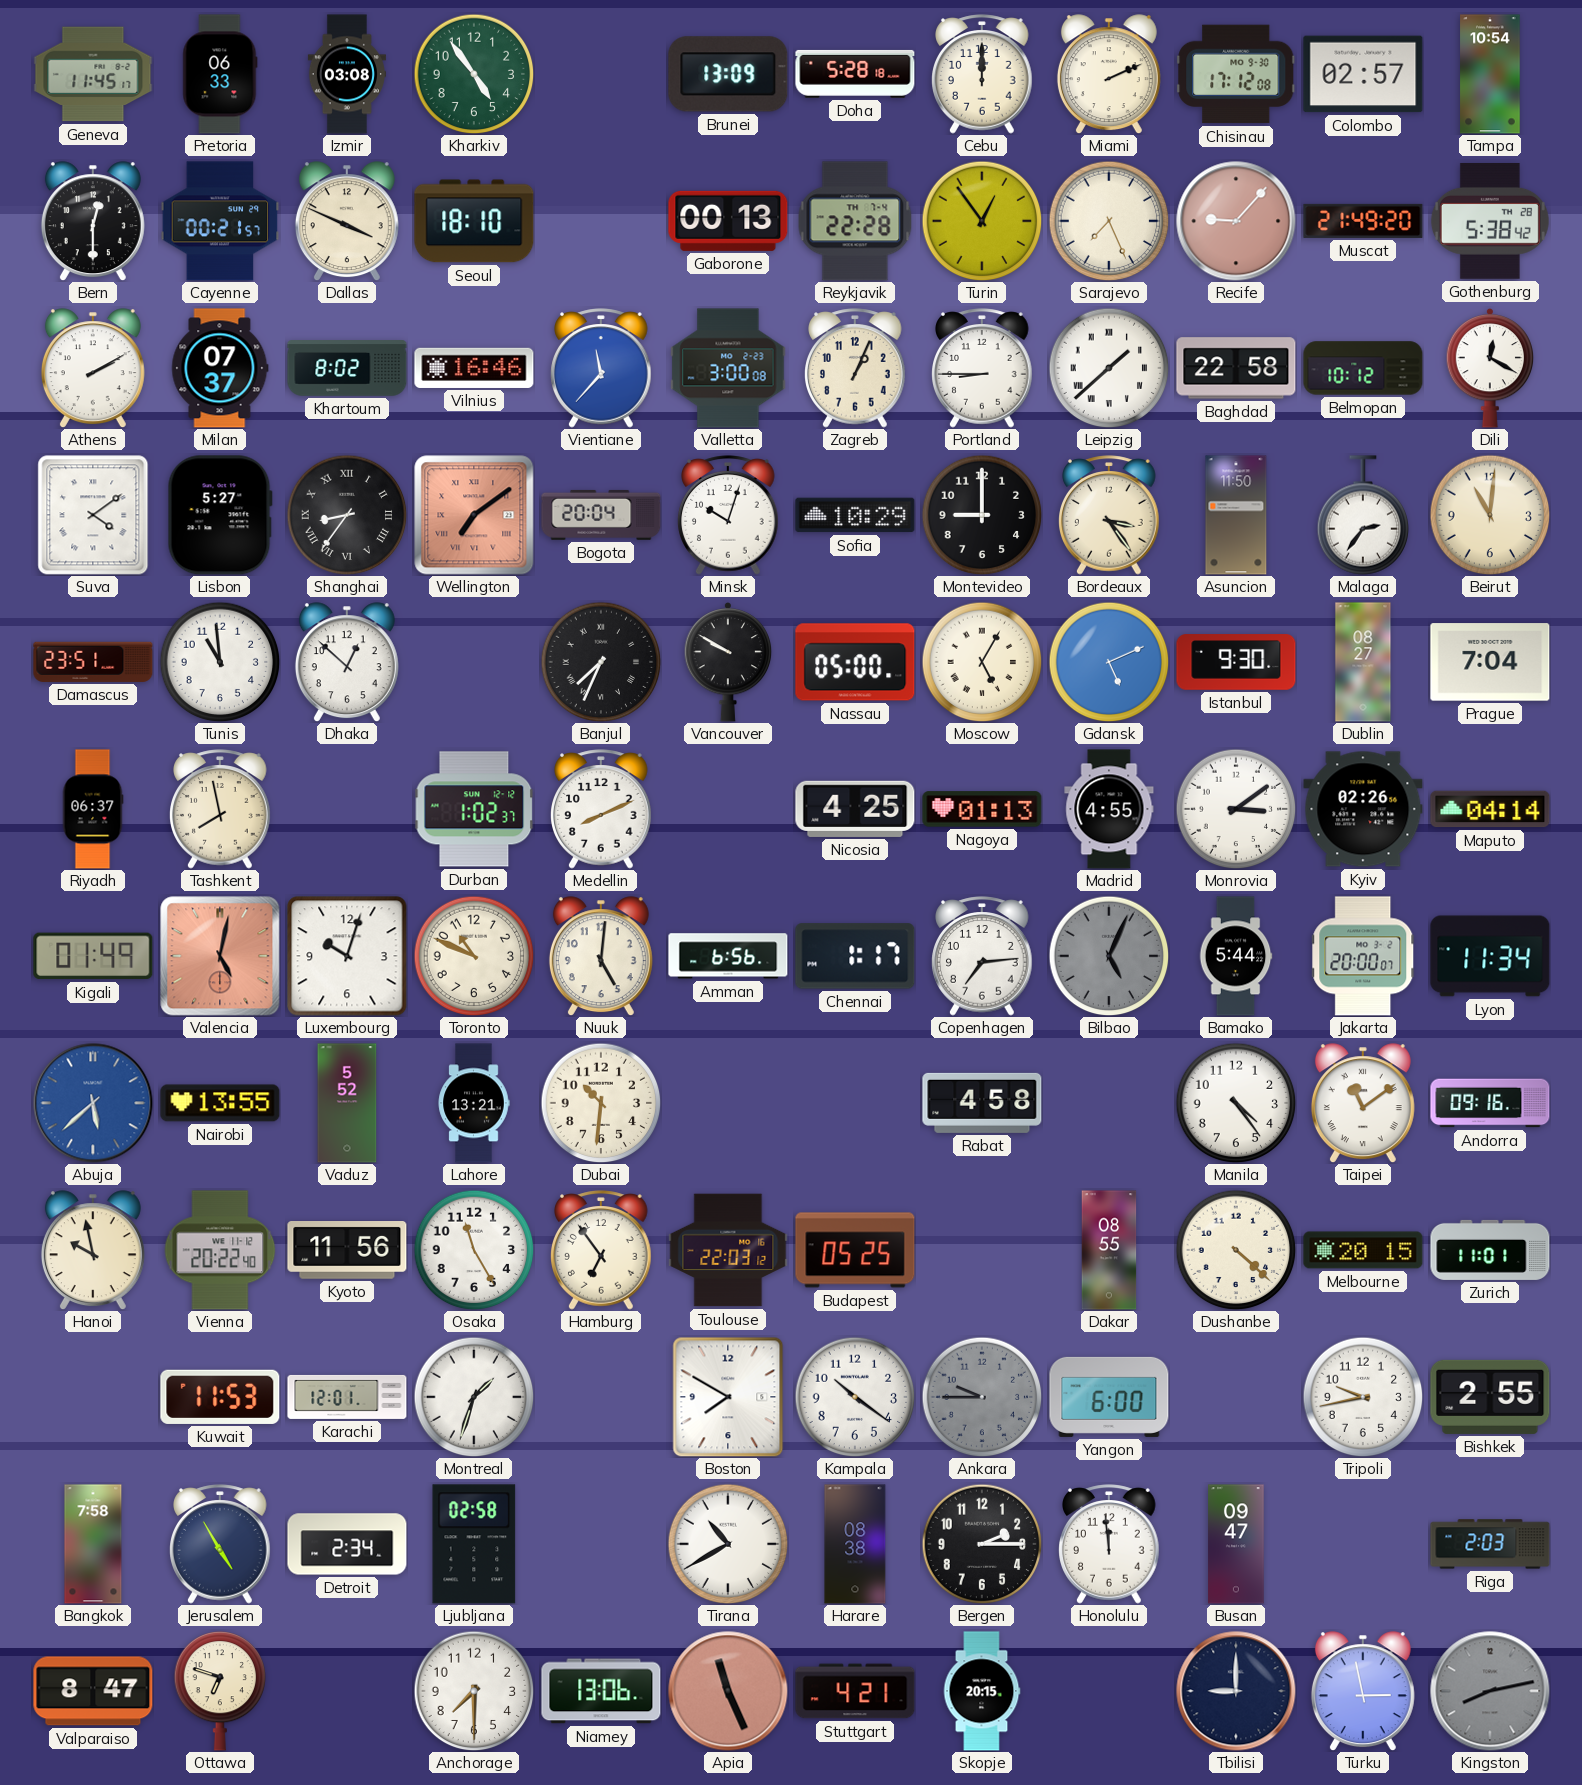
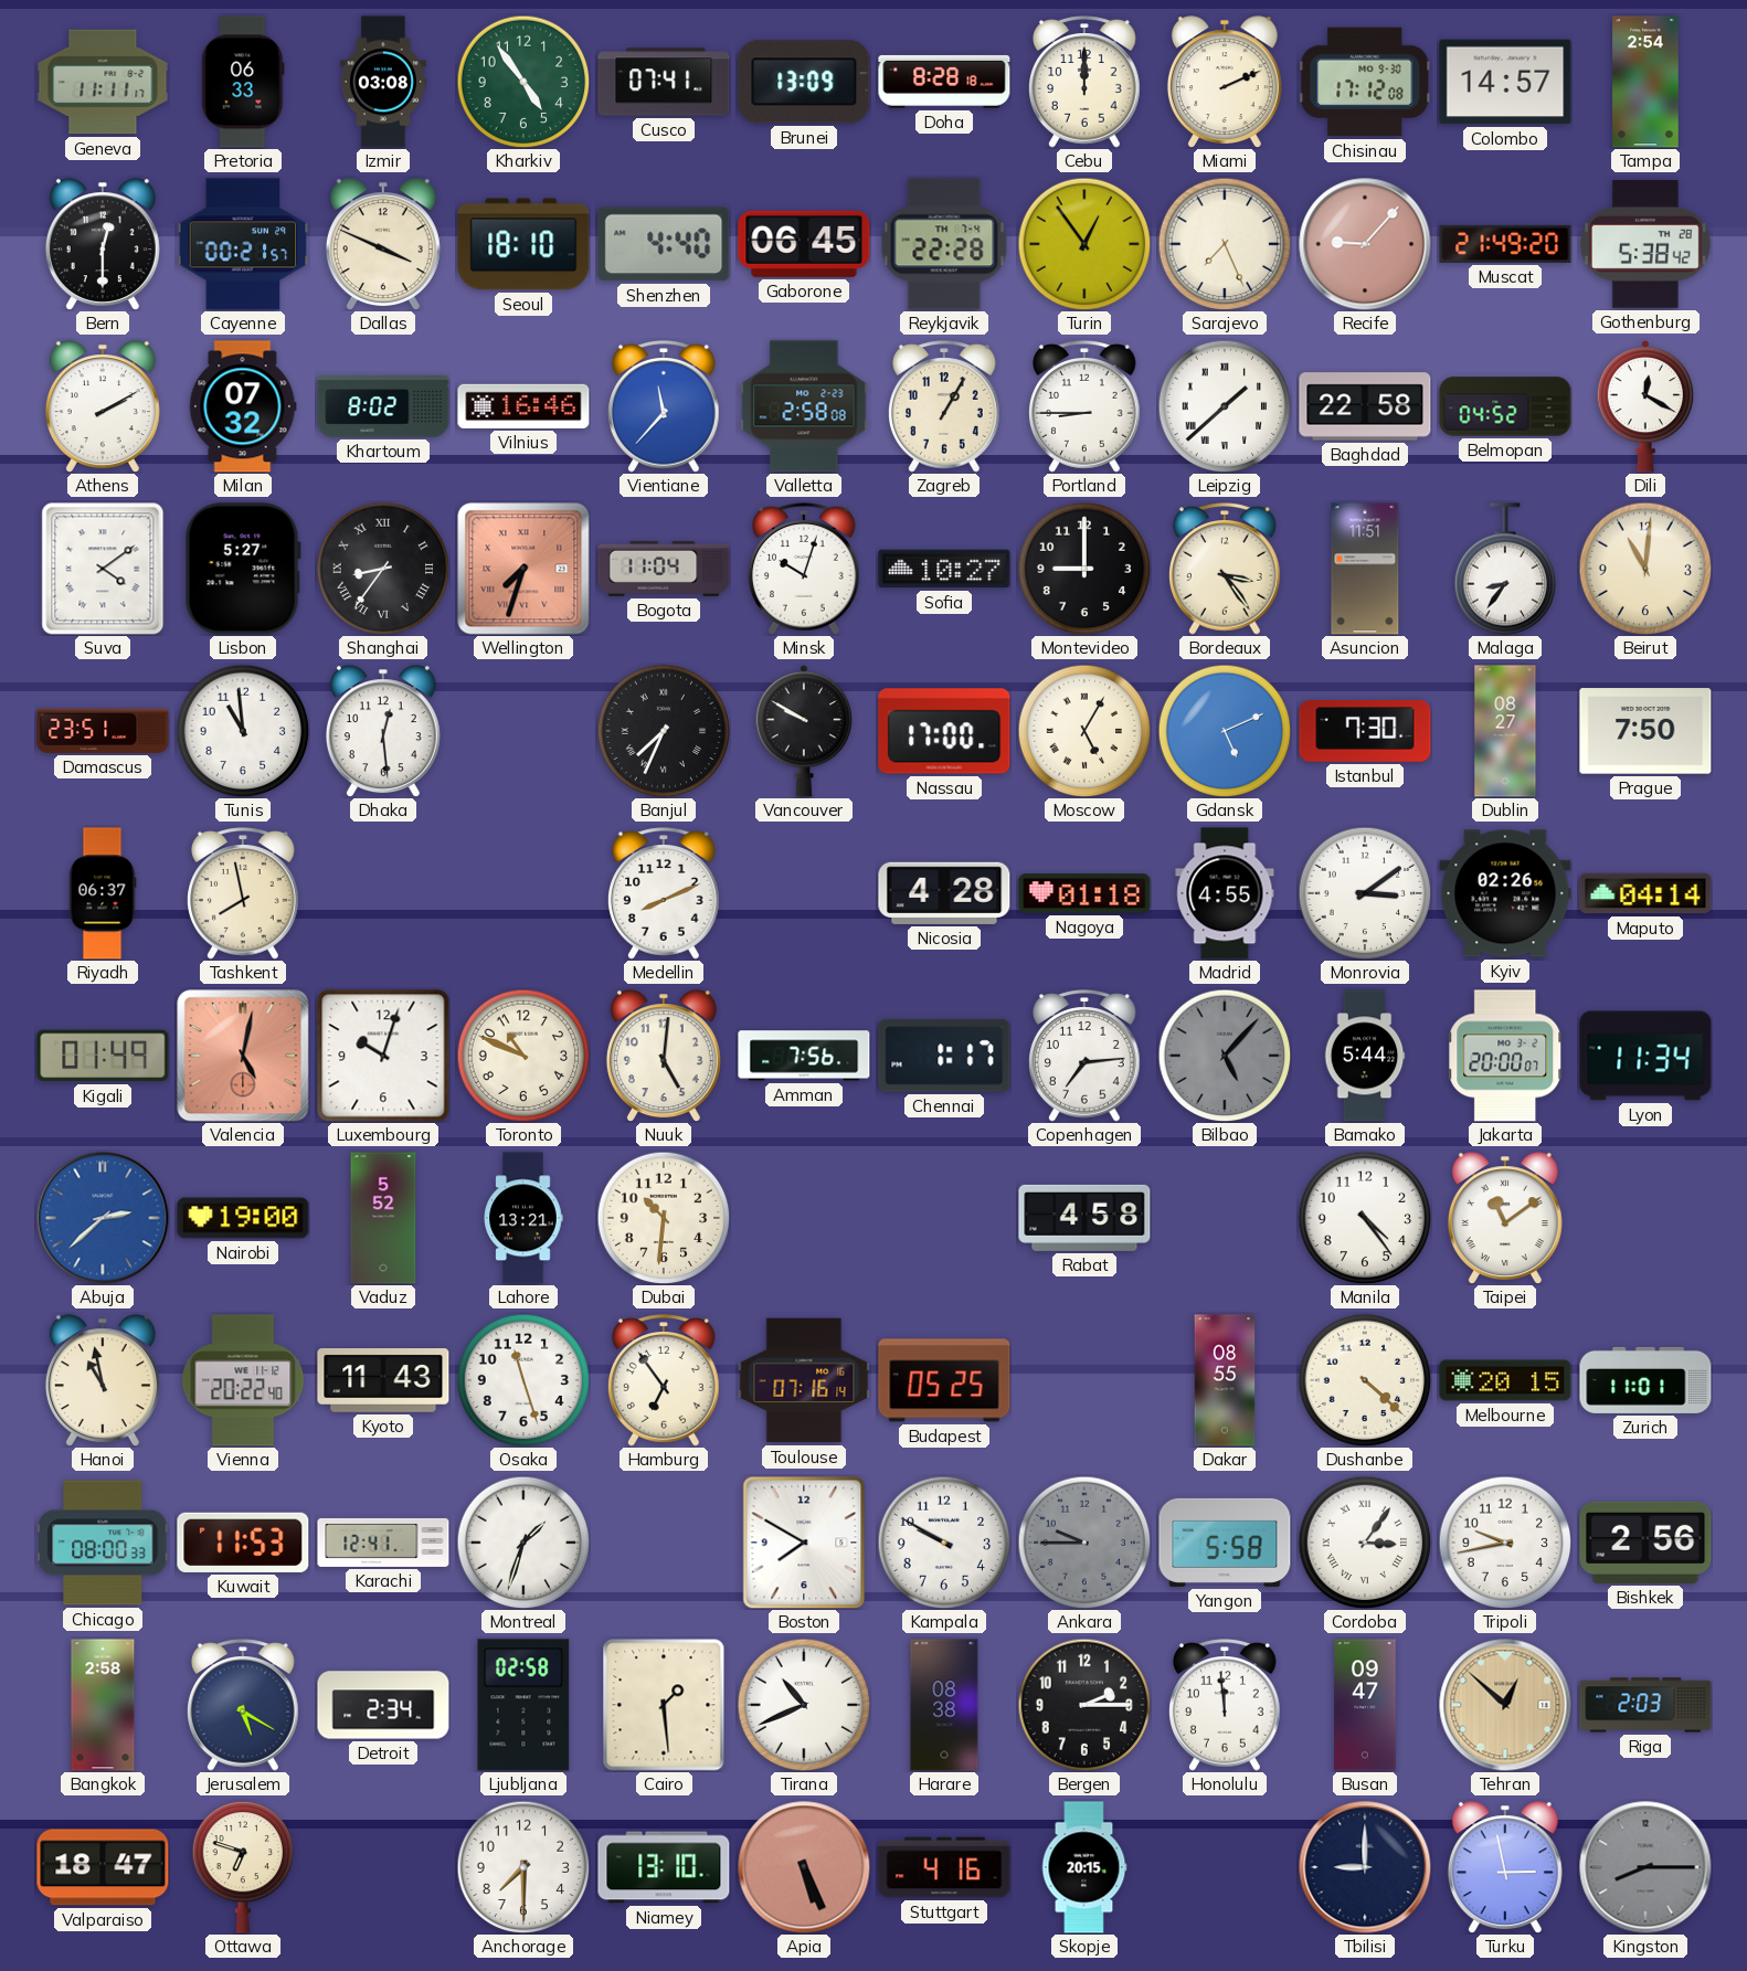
Geneva: 11:45 -> 11:11 (103, 82)
Cusco: none -> 07:41 (664, 82)
Doha: 5:28 -> 8:28 (944, 82)
Colombo: 02:57 -> 14:57 (1505, 82)
Tampa: 10:54 -> 2:54 (1645, 82)
Shenzhen: none -> 4:40 (664, 244)
Gaborone: 00:13 -> 06:45 (804, 244)
Milan: 07:37 -> 07:32 (243, 406)
Valletta: 3:00 -> 2:58 (804, 406)
Zagreb: 1:04 -> 1:05 (945, 406)
Belmopan: 10:12 -> 04:52 (1505, 406)
Wellington: 7:09 -> 7:33 (523, 569)
Bogota: 20:04 -> 11:04 (664, 569)
Sofia: 10:29 -> 10:27 (944, 569)
Asuncion: 11:50 -> 11:51 (1365, 569)
Malaga: 2:36 -> 8:36 (1505, 569)
Dhaka: 12:52 -> 12:29 (383, 731)
Nassau: 05:00 -> 17:00 (944, 731)
Istanbul: 9:30 -> 7:30 (1365, 731)
Prague: 7:04 -> 7:50 (1645, 731)
Durban: 1:02 -> none (474, 809)
Nicosia: 4:25 -> 4:28 (944, 893)
Nagoya: 01:13 -> 01:18 (1084, 893)
Amman: 6:56 -> 7:56 (804, 1056)
Bilbao: 5:04 -> 5:07 (1225, 1056)
Abuja: 5:38 -> 2:38 (103, 1218)
Nairobi: 13:55 -> 19:00 (243, 1218)
Andorra: 09:16 -> none (1490, 1103)
Hanoi: 9:58 -> 10:58 (103, 1380)
Kyoto: 11:56 -> 11:43 (383, 1381)
Osaka: 11:25 -> 11:27 (523, 1380)
Toulouse: 22:03 -> 07:16 (804, 1380)
Chicago: none -> 08:00 (103, 1543)
Karachi: 12:01 -> 12:41 (383, 1543)
Kampala: 10:21 -> 9:50 (944, 1543)
Yangon: 6:00 -> 5:58 (1225, 1543)
Cordoba: none -> 3:06 (1365, 1543)
Bishkek: 2:55 -> 2:56 (1645, 1543)
Bangkok: 7:58 -> 2:58 (103, 1705)
Jerusalem: 4:55 -> 5:20 (244, 1705)
Cairo: none -> 1:29 (664, 1705)
Tirana: 10:40 -> 10:41 (804, 1705)
Tehran: none -> 12:52 (1505, 1705)
Valparaiso: 8:47 -> 18:47 (103, 1867)
Niamey: 13:06 -> 13:10 (664, 1867)
Apia: 11:26 -> 5:26 (804, 1867)
Stuttgart: 4:21 -> 4:16 (944, 1867)
Kingston: 8:13 -> 8:15 (1645, 1867)
